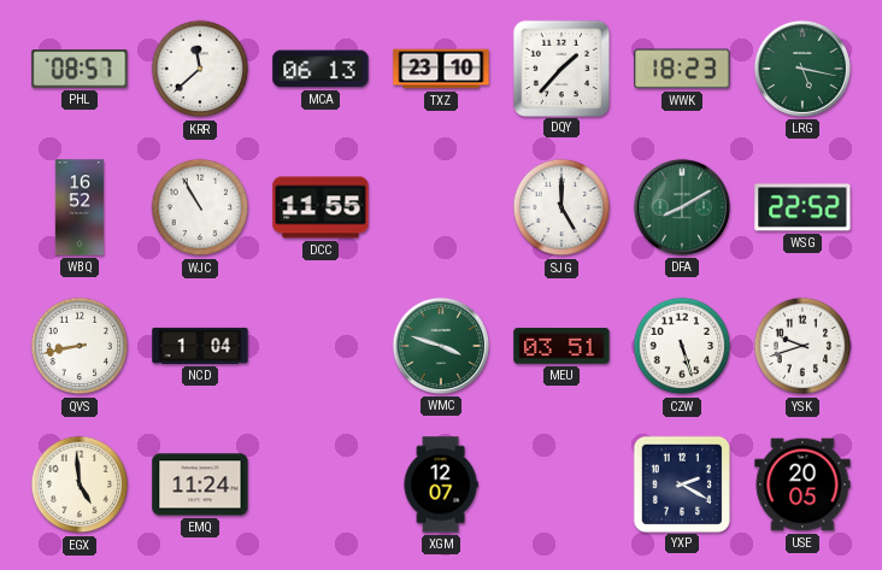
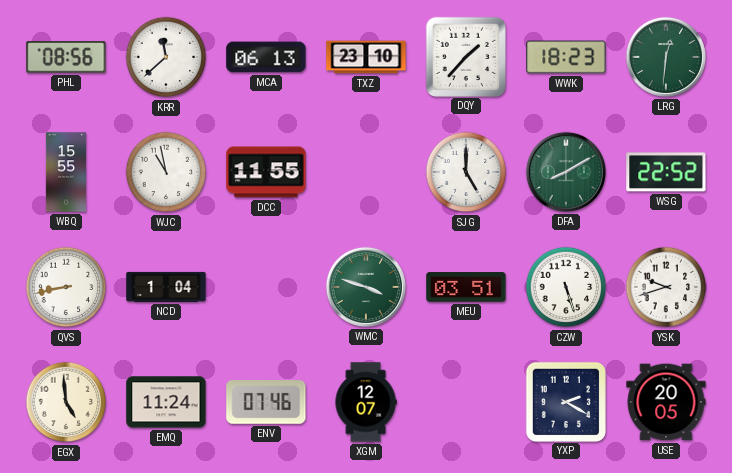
PHL: 08:57 -> 08:56 (66, 57)
LRG: 5:17 -> 12:31 (666, 57)
WBQ: 16:52 -> 15:55 (66, 172)
WJC: 10:55 -> 10:58 (166, 172)
ENV: none -> 07:46 (266, 403)
